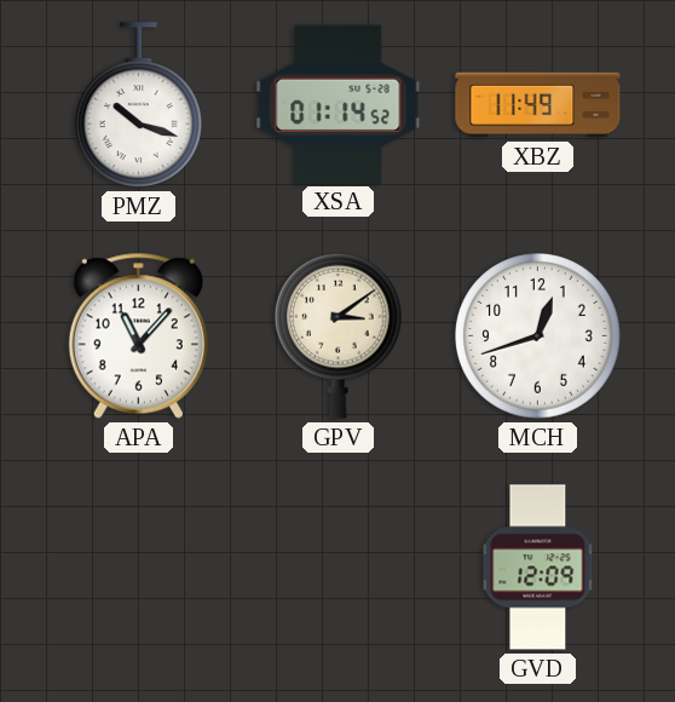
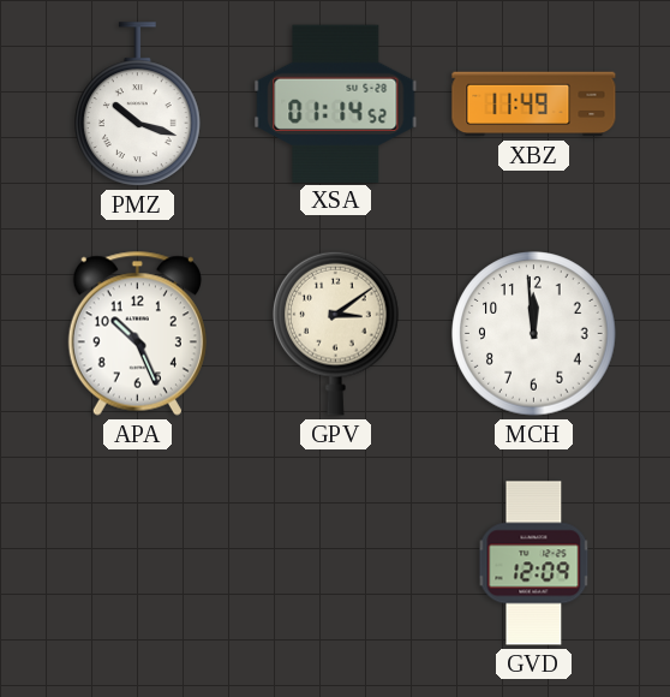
APA: 11:07 -> 10:26 (137, 333)
MCH: 12:42 -> 11:59 (534, 334)
